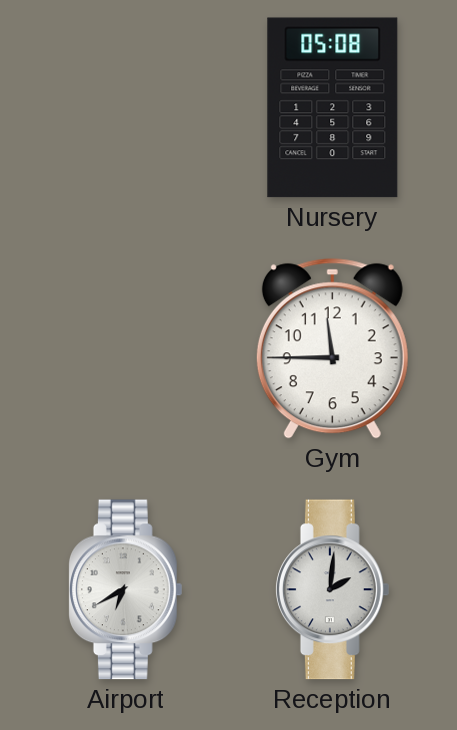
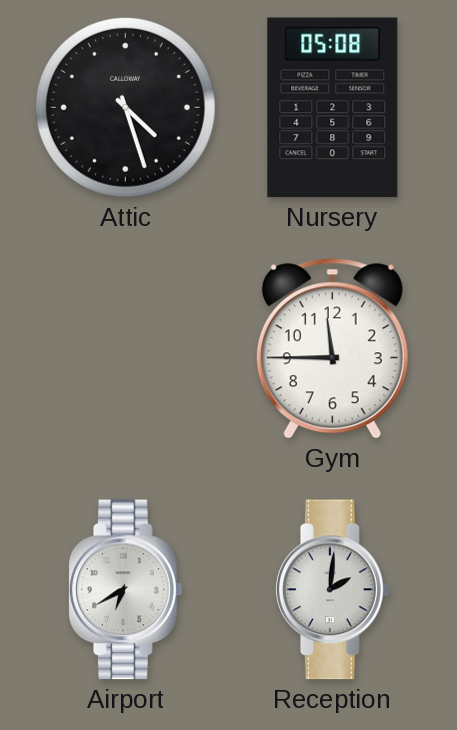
Attic: none -> 4:27 (125, 107)
